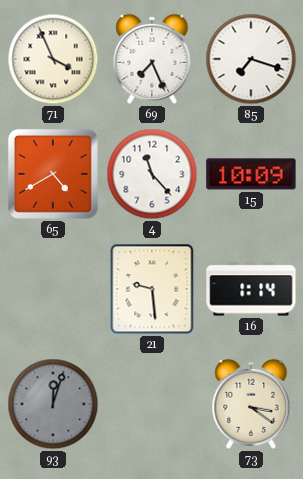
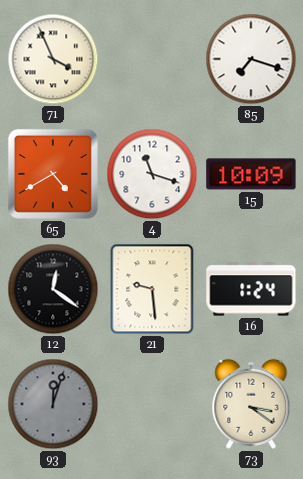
69: 7:26 -> none (152, 59)
4: 11:23 -> 11:18 (152, 174)
12: none -> 12:21 (53, 289)
16: 1:14 -> 1:24 (251, 289)
